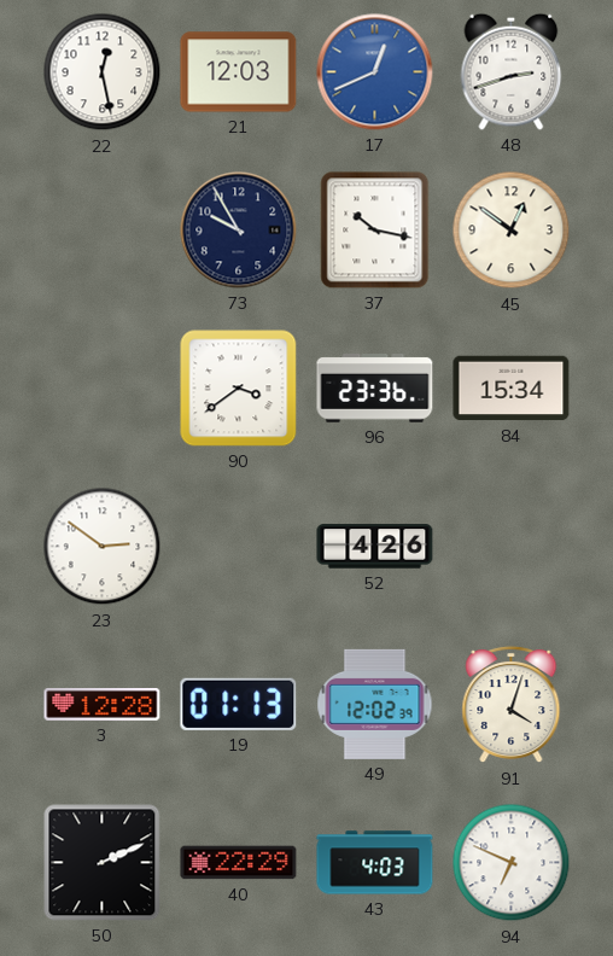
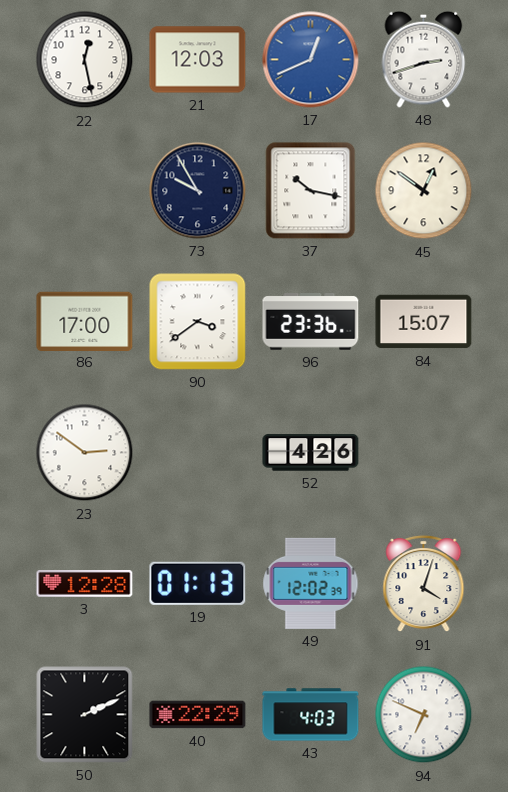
86: none -> 17:00 (85, 321)
84: 15:34 -> 15:07 (424, 322)
